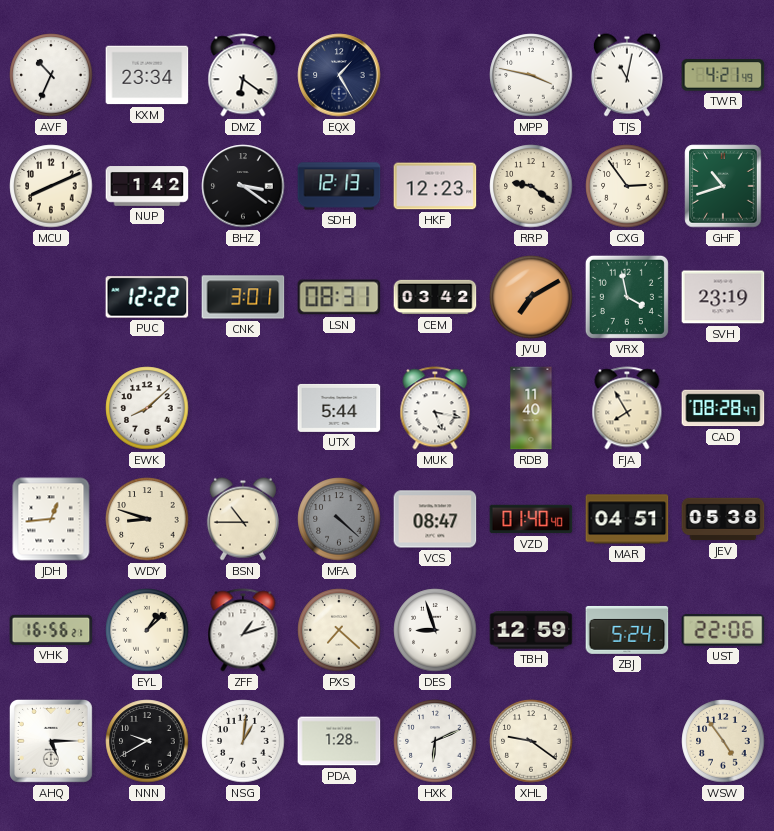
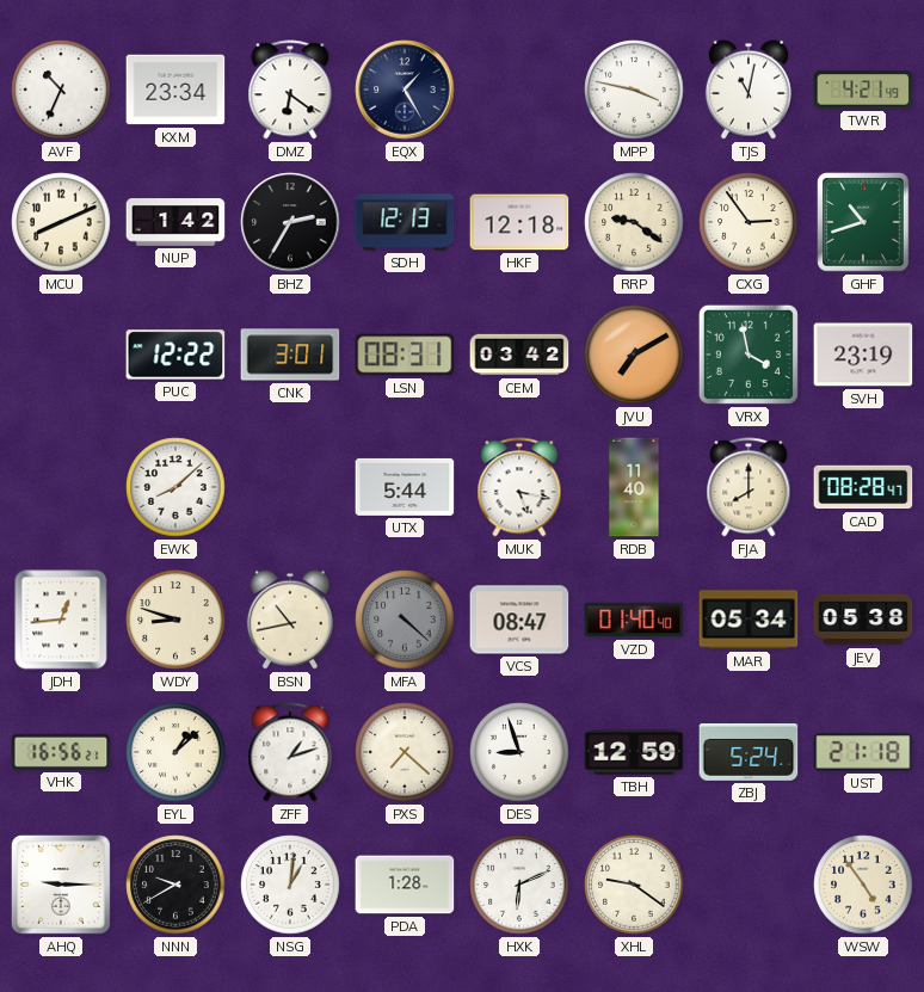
BHZ: 3:21 -> 2:35 (290, 222)
HKF: 12:23 -> 12:18 (519, 222)
FJA: 7:55 -> 8:00 (749, 487)
BSN: 10:45 -> 10:43 (290, 620)
MAR: 04:51 -> 05:34 (749, 620)
UST: 22:06 -> 21:18 (863, 753)
AHQ: 5:15 -> 9:15 (61, 885)
